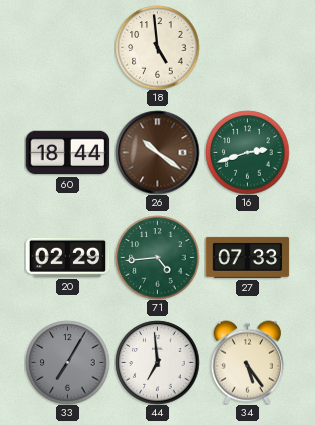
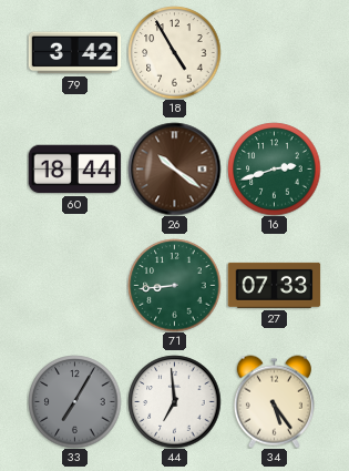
79: none -> 3:42 (74, 53)
18: 4:59 -> 4:55 (174, 52)
20: 02:29 -> none (67, 257)
71: 4:44 -> 8:44 (174, 285)
